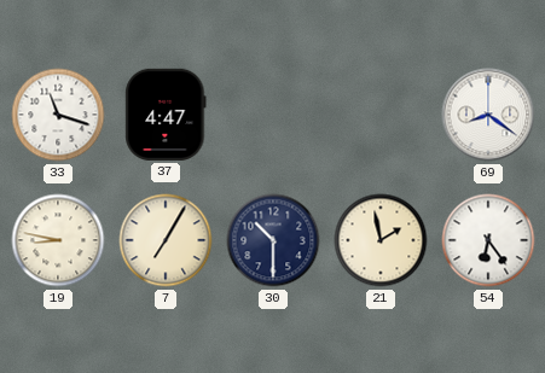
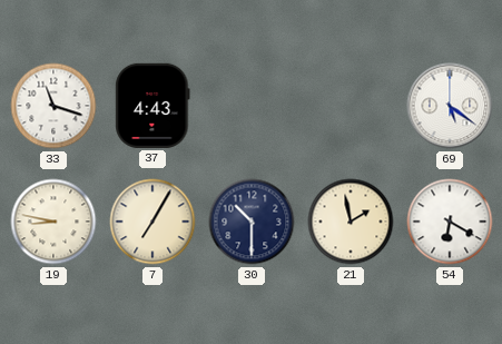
37: 4:47 -> 4:43 (152, 106)
69: 8:21 -> 5:21 (450, 106)
54: 6:24 -> 6:20 (450, 222)
